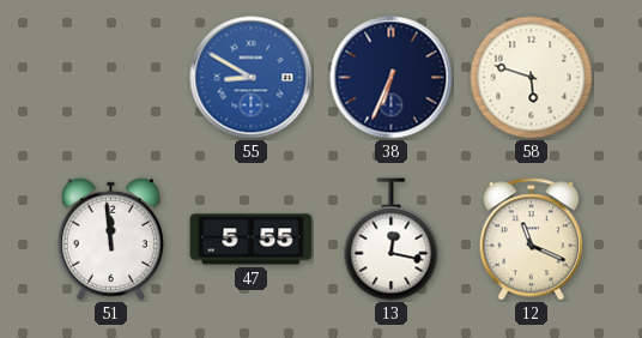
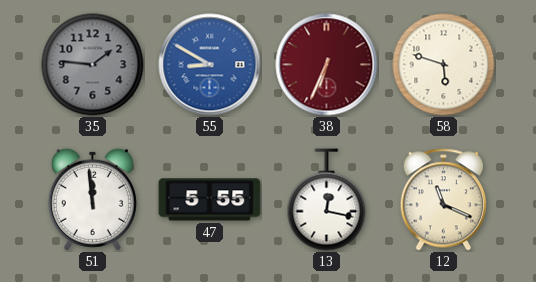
35: none -> 1:46 (93, 65)
38 dial: navy -> burgundy (327, 65)
